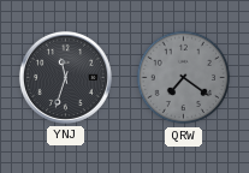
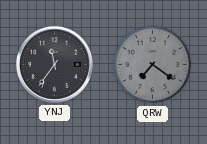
YNJ: 11:33 -> 11:36 (54, 64)
